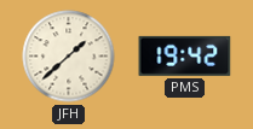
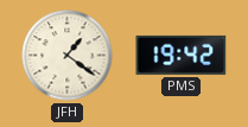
JFH: 1:38 -> 1:21 (68, 56)
